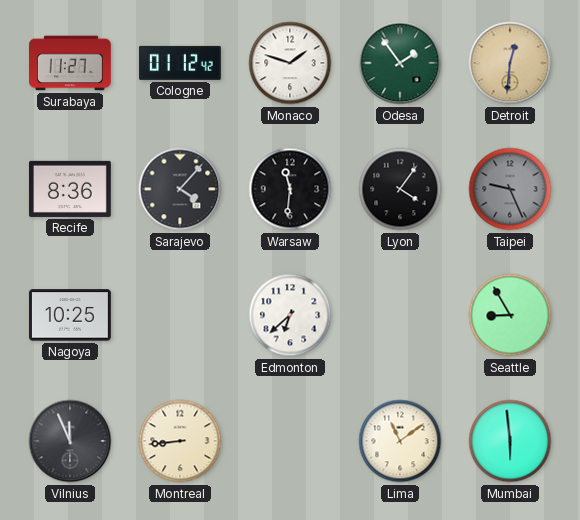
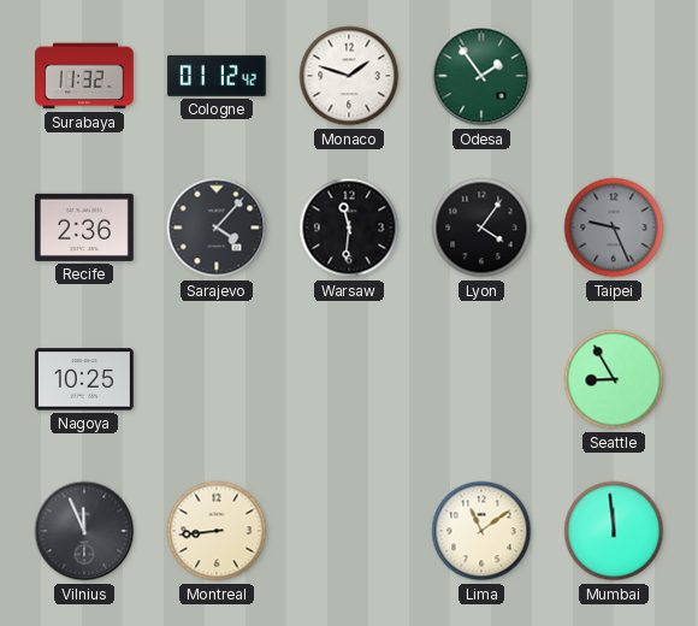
Surabaya: 11:27 -> 11:32 (85, 76)
Detroit: 12:31 -> none (510, 63)
Recife: 8:36 -> 2:36 (84, 228)
Edmonton: 6:38 -> none (290, 315)
Mumbai: 5:59 -> 11:59 (614, 531)
